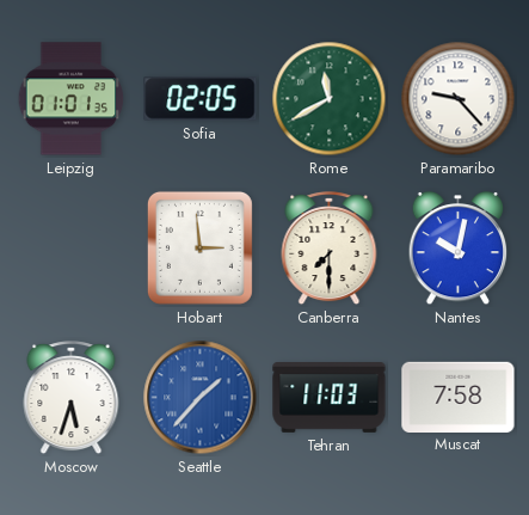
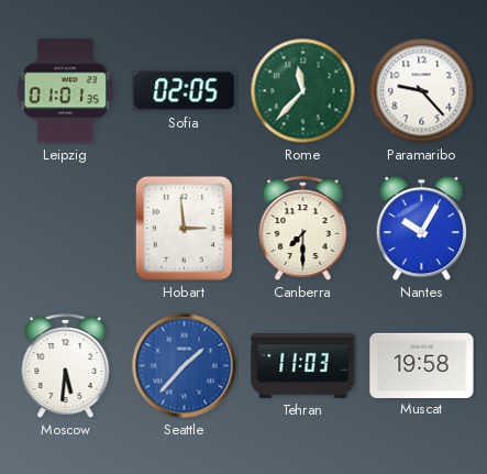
Rome: 11:40 -> 11:37 (303, 91)
Nantes: 10:02 -> 10:05 (422, 230)
Moscow: 5:33 -> 5:31 (66, 366)
Muscat: 7:58 -> 19:58 (422, 365)
